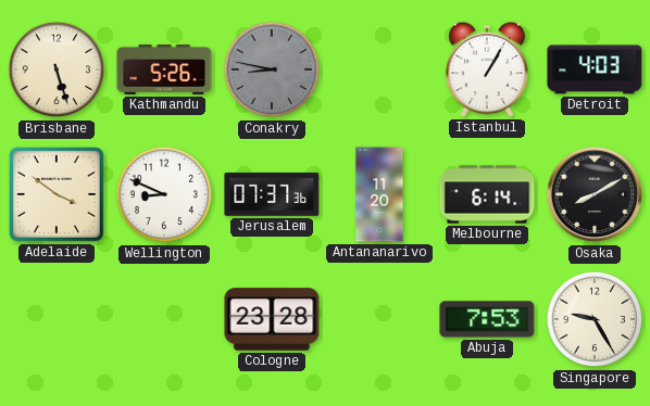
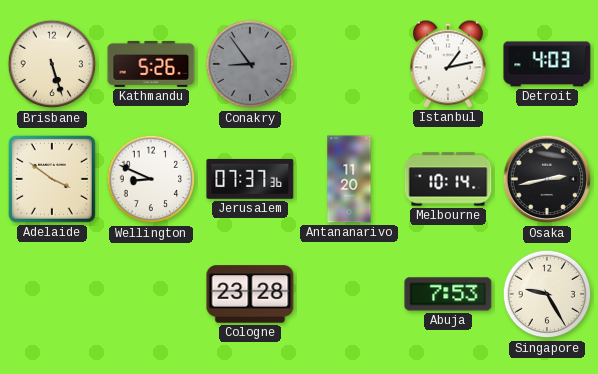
Conakry: 8:47 -> 8:54 (250, 64)
Istanbul: 1:05 -> 1:13 (448, 64)
Melbourne: 6:14 -> 10:14 (448, 179)
Osaka: 8:10 -> 2:43 (546, 179)
